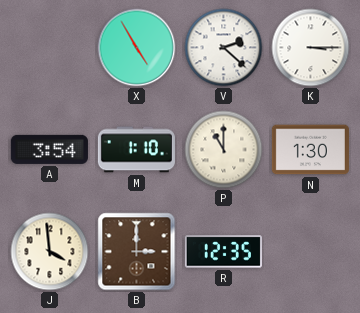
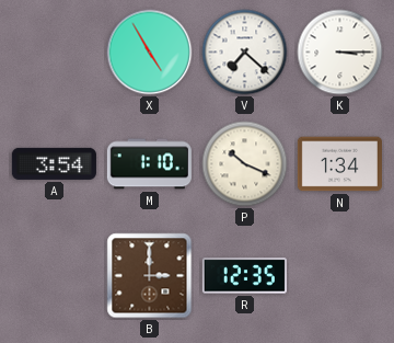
V: 2:22 -> 7:22 (245, 53)
P: 11:00 -> 10:19 (245, 164)
N: 1:30 -> 1:34 (339, 164)
J: 3:59 -> none (50, 252)
